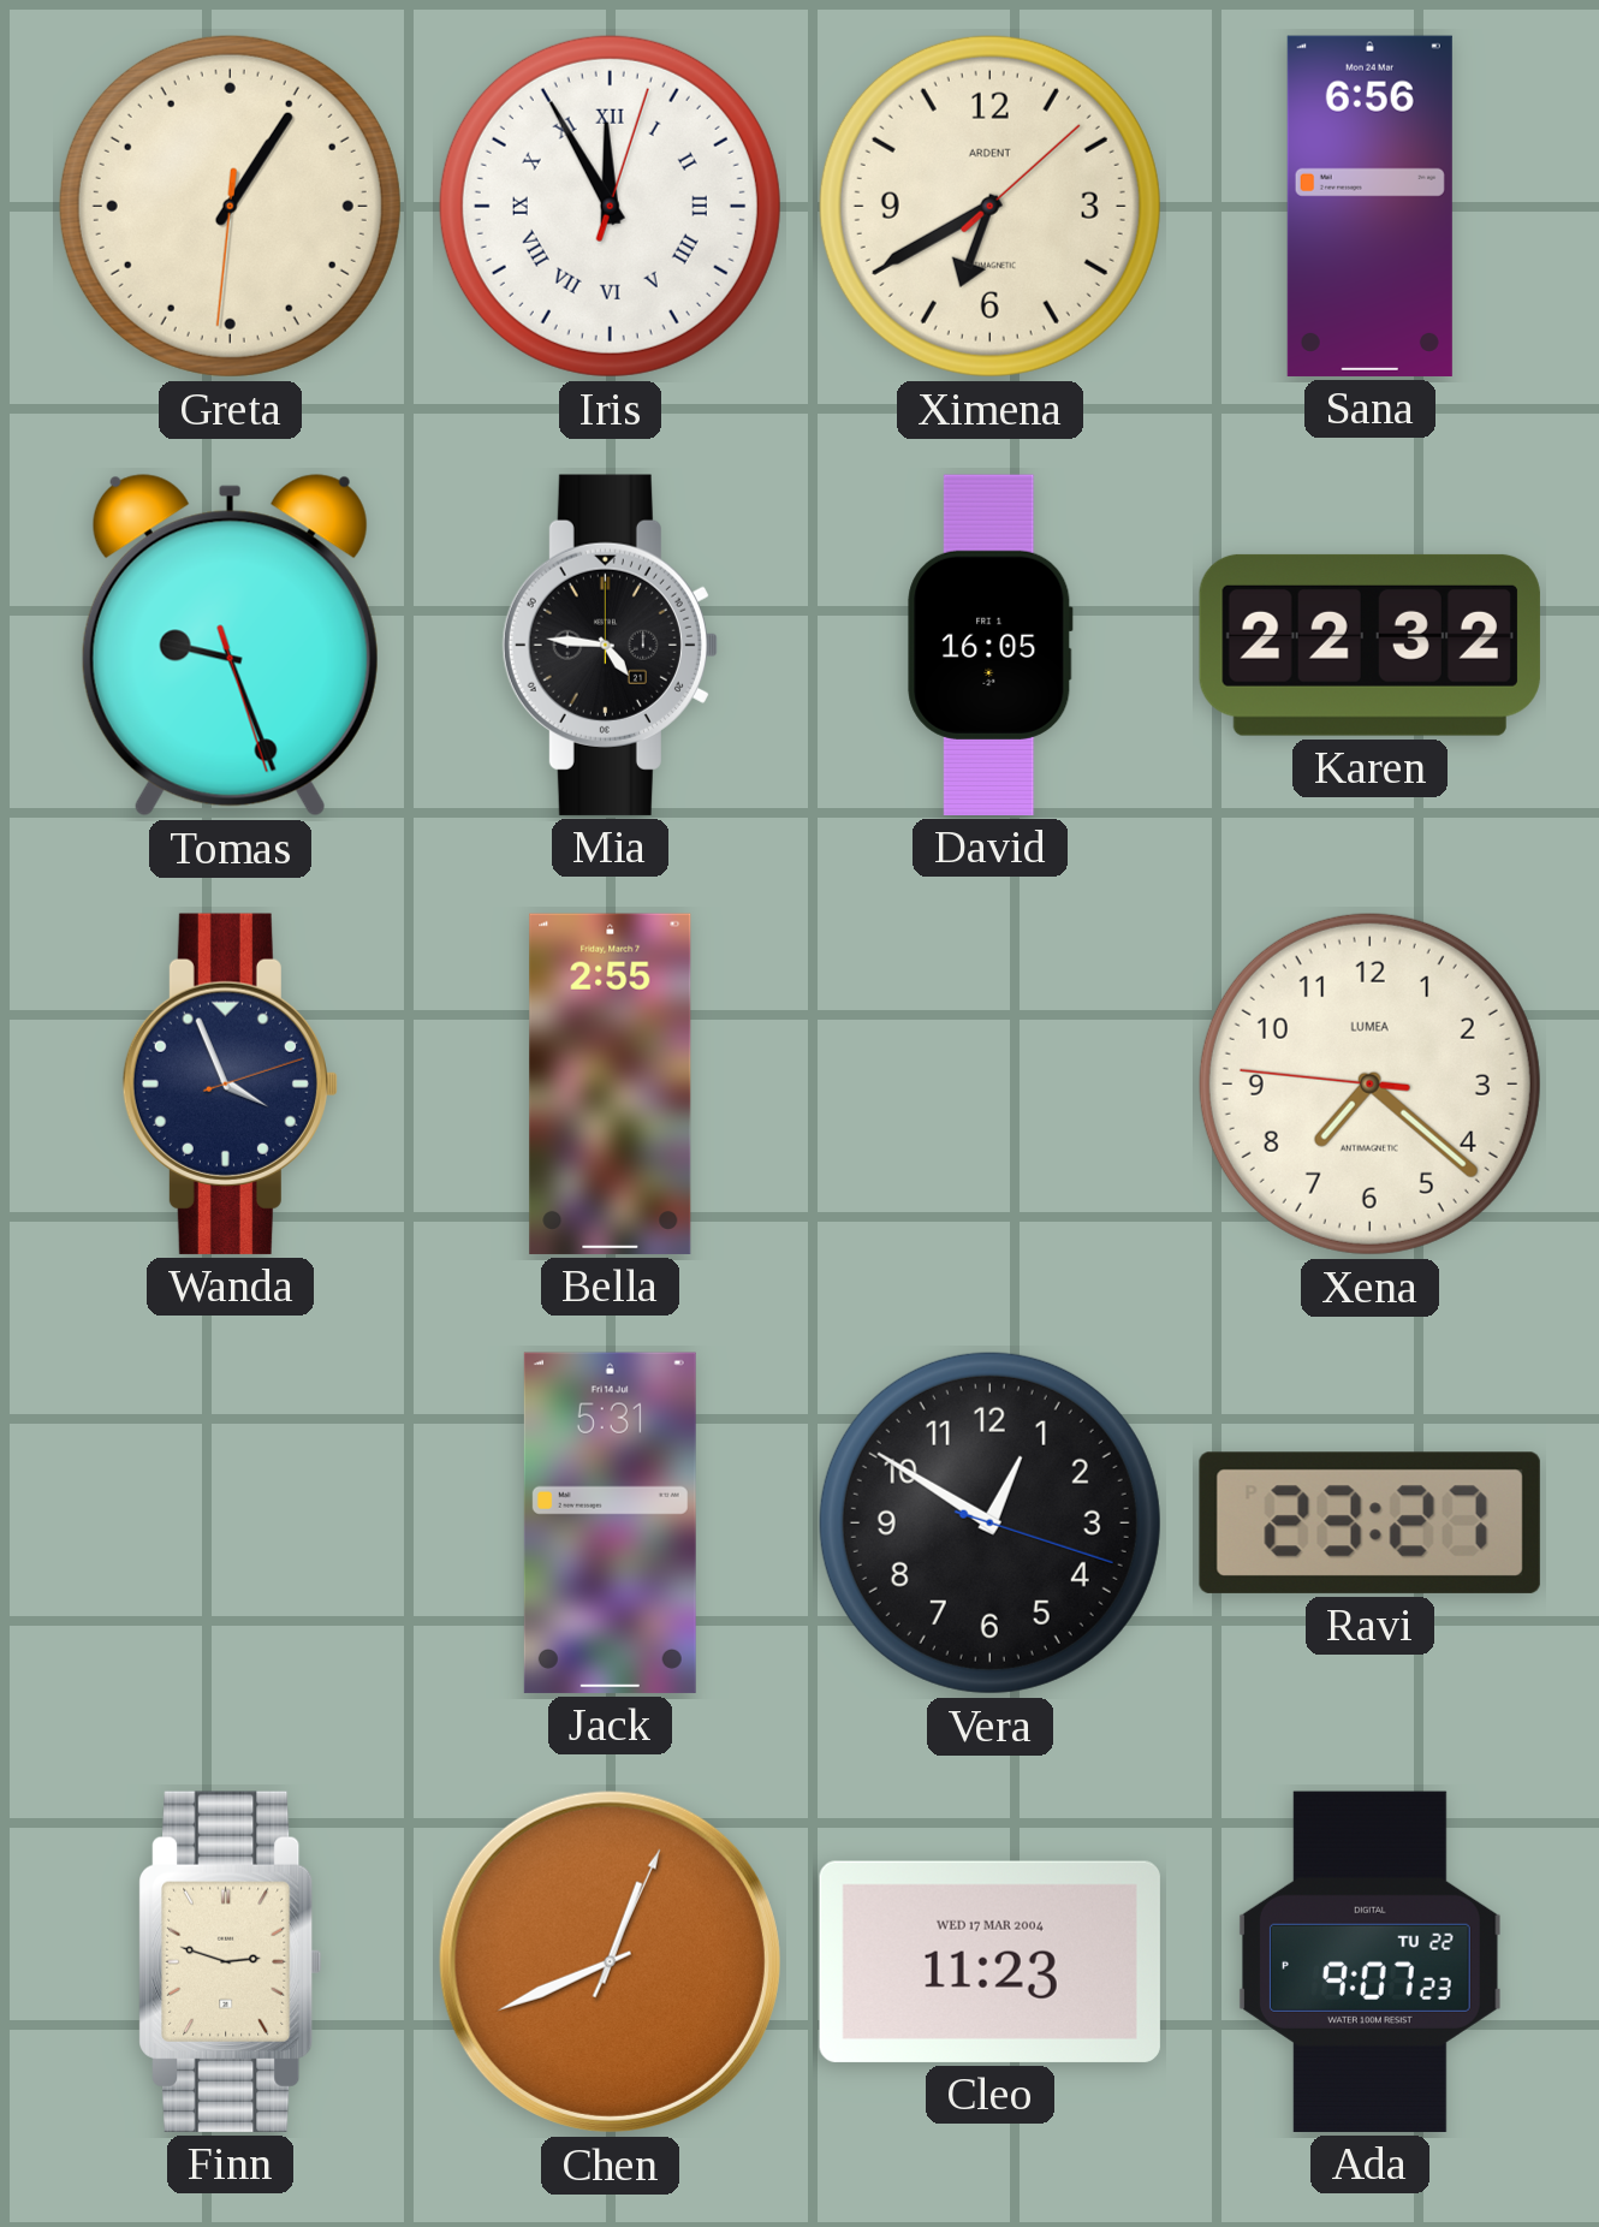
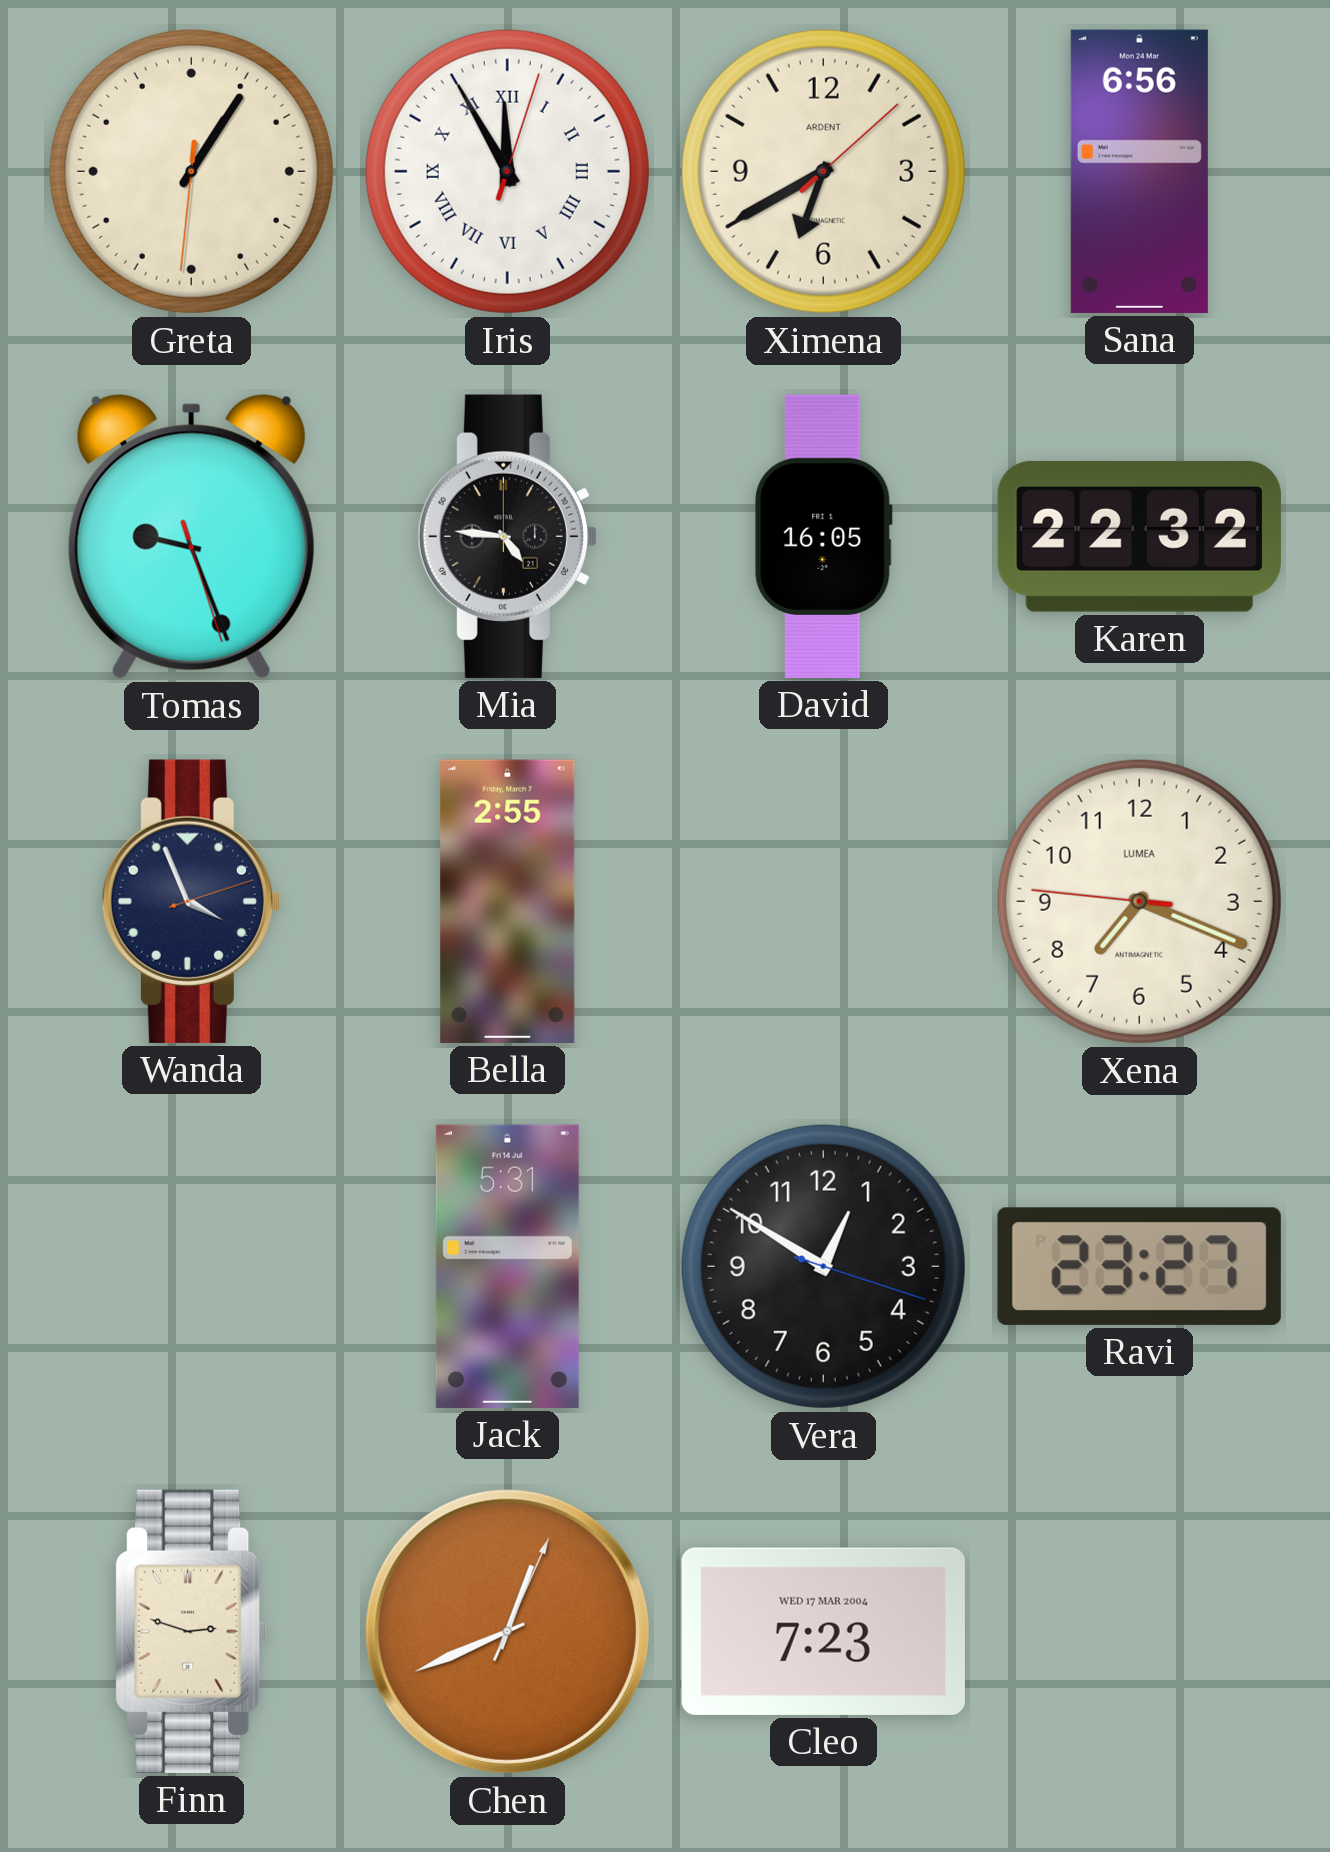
Xena: 7:21 -> 7:18 (1139, 901)
Cleo: 11:23 -> 7:23 (823, 1631)
Ada: 9:07 -> none (1369, 1961)
